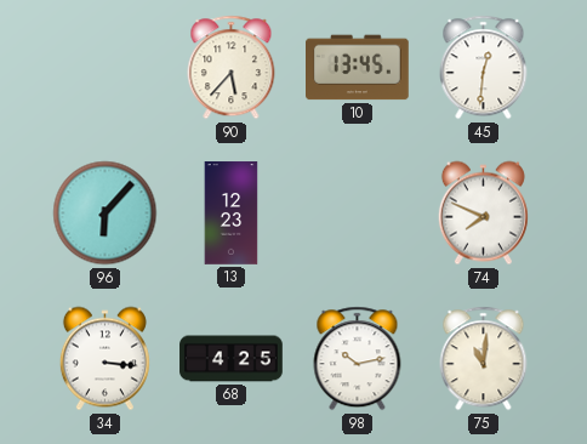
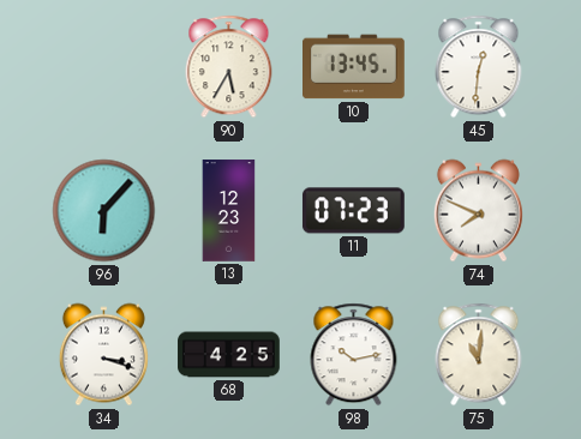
90: 5:37 -> 5:35 (229, 67)
11: none -> 07:23 (353, 211)
34: 3:16 -> 3:18 (103, 355)
